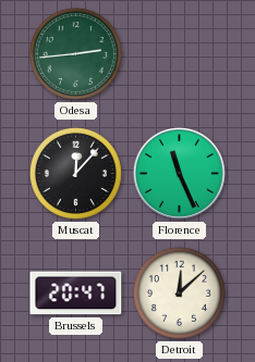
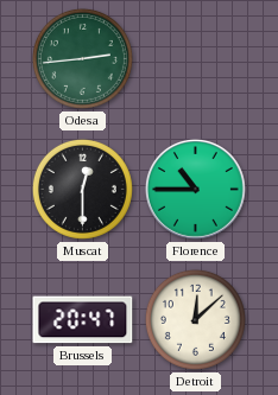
Muscat: 12:07 -> 12:30 (82, 189)
Florence: 11:26 -> 10:45 (195, 189)
